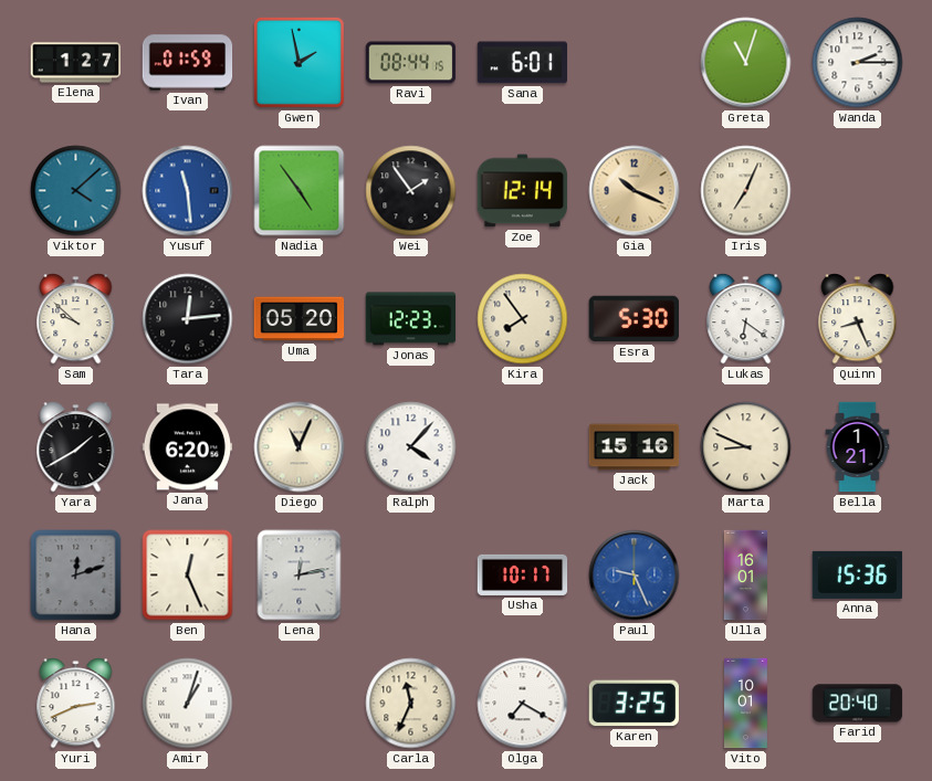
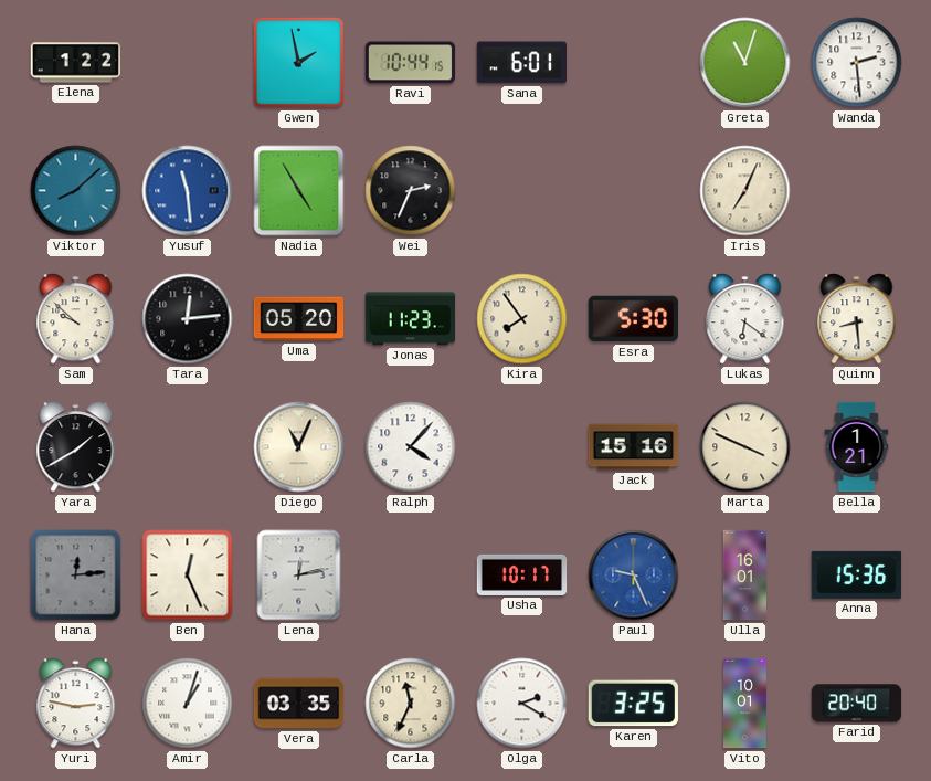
Elena: 1:27 -> 1:22 (76, 63)
Ivan: 01:59 -> none (188, 63)
Ravi: 08:44 -> 10:44 (411, 63)
Wanda: 2:15 -> 2:29 (857, 63)
Viktor: 4:08 -> 8:08 (76, 191)
Nadia: 4:54 -> 4:55 (299, 191)
Wei: 1:54 -> 2:34 (411, 191)
Zoe: 12:14 -> none (523, 191)
Gia: 10:19 -> none (635, 191)
Jonas: 12:23 -> 11:23 (411, 319)
Quinn: 8:26 -> 8:29 (857, 319)
Jana: 6:20 -> none (188, 447)
Marta: 8:49 -> 3:49 (745, 447)
Hana: 12:12 -> 12:14 (76, 576)
Yuri: 2:41 -> 2:47 (76, 704)
Vera: none -> 03:35 (299, 704)
Olga: 7:20 -> 2:20 (522, 704)
